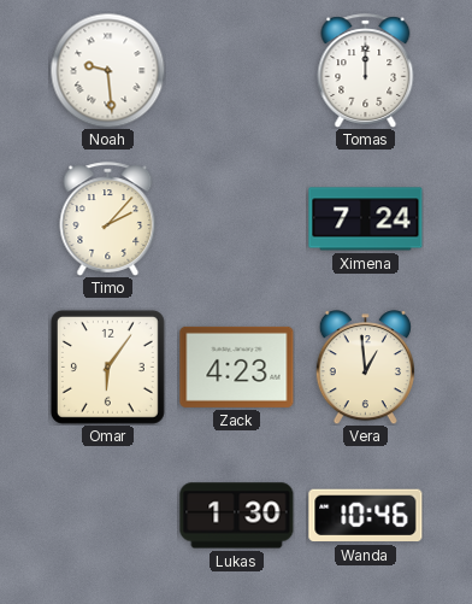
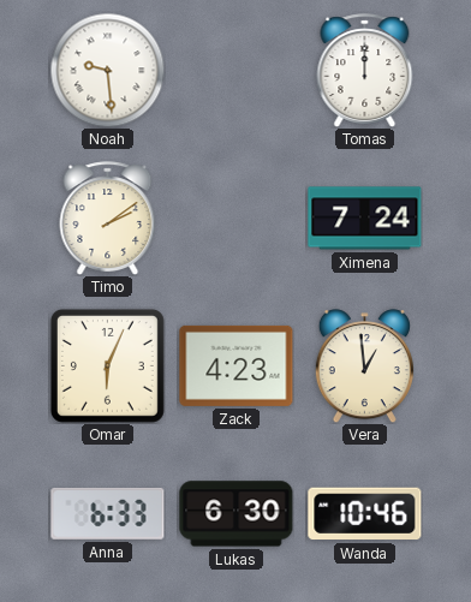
Timo: 2:07 -> 2:09 (108, 219)
Omar: 6:06 -> 6:04 (107, 365)
Anna: none -> 6:33 (108, 513)
Lukas: 1:30 -> 6:30 (237, 514)
